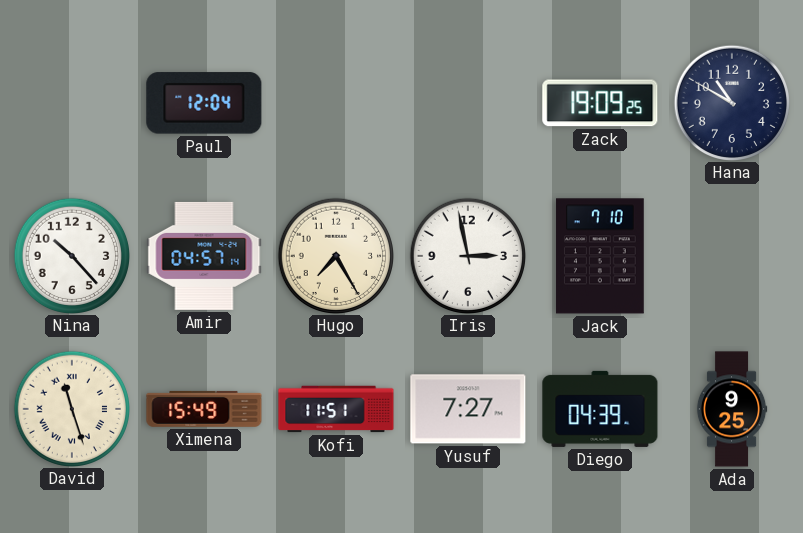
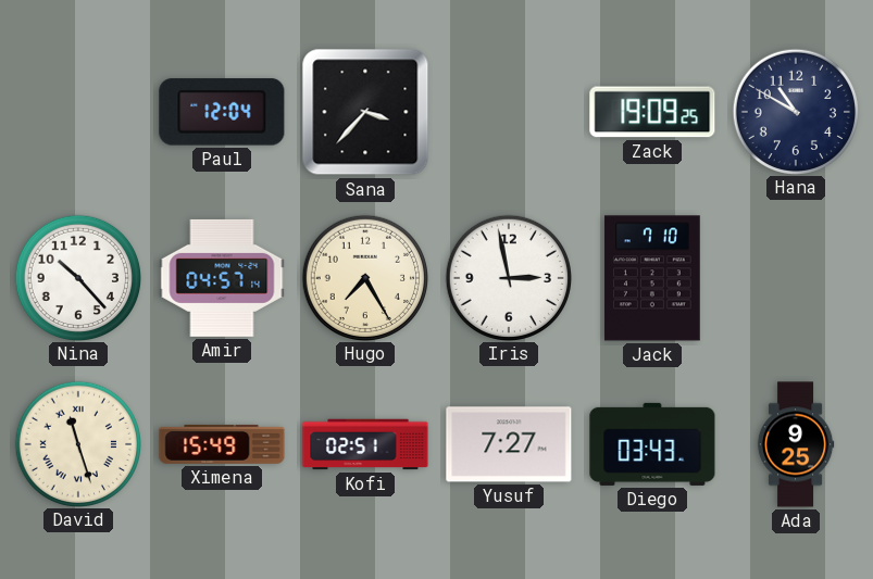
Sana: none -> 3:37 (365, 112)
Kofi: 11:51 -> 02:51 (365, 444)
Diego: 04:39 -> 03:43 (652, 444)
